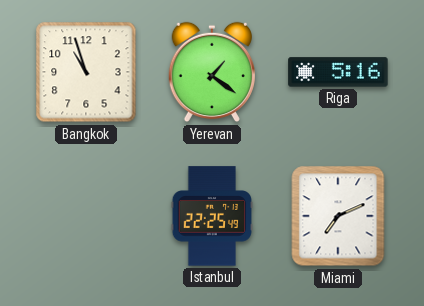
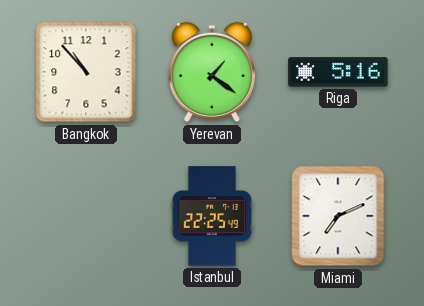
Bangkok: 10:57 -> 10:53 (86, 72)
